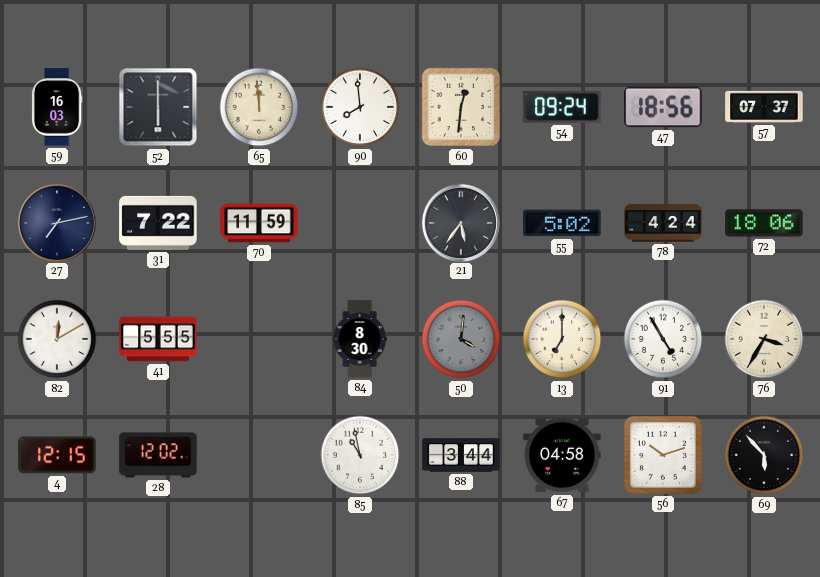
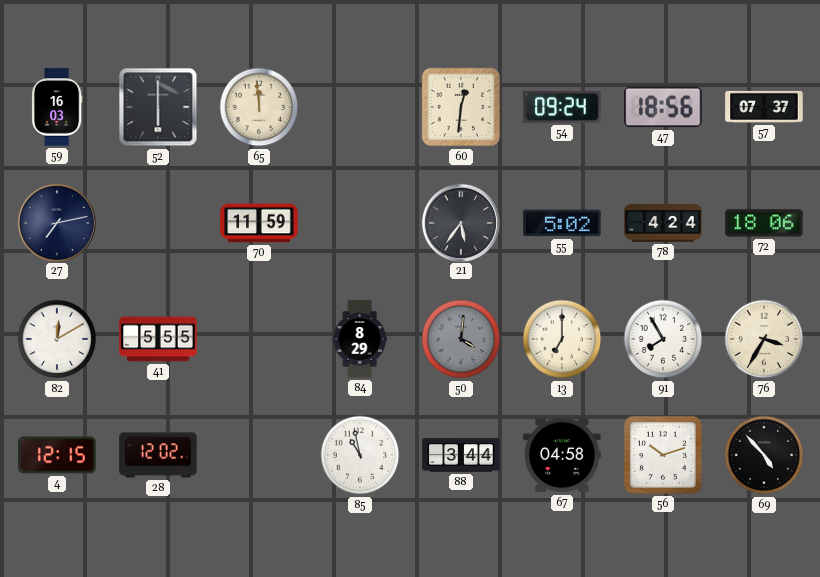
90: 7:59 -> none (360, 107)
31: 7:22 -> none (158, 223)
84: 8:30 -> 8:29 (360, 339)
91: 4:55 -> 7:55 (663, 339)
69: 5:53 -> 4:53 (764, 455)
